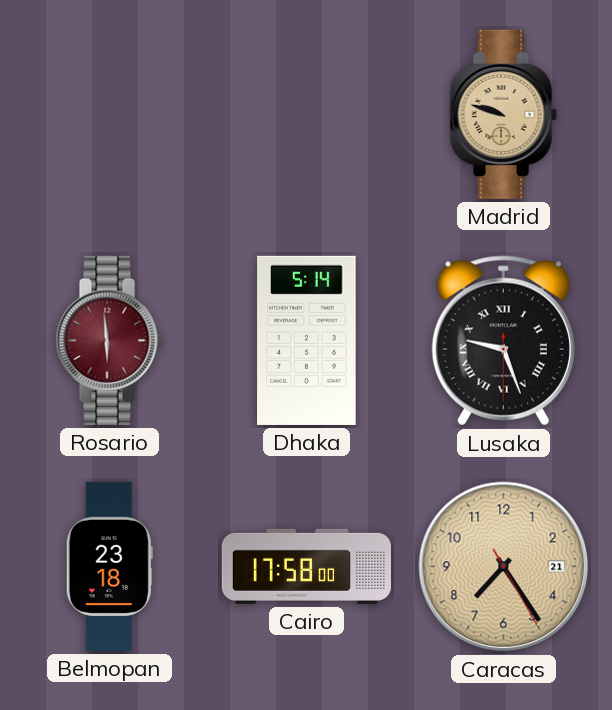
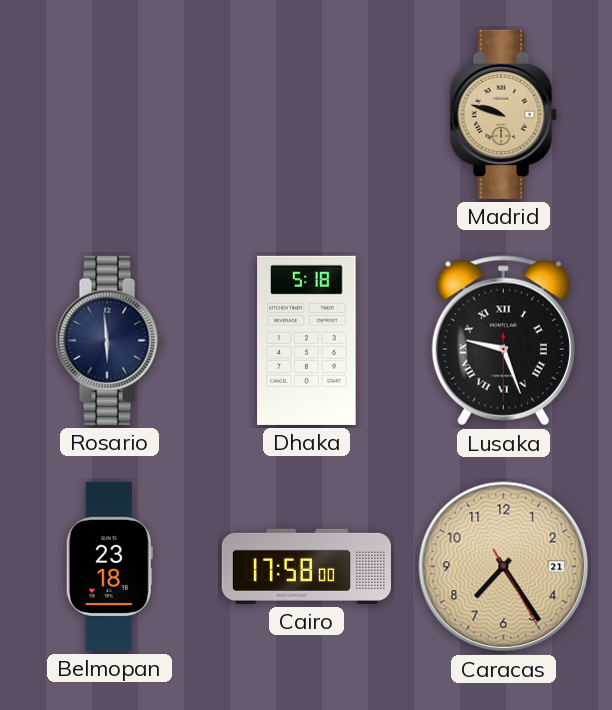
Rosario dial: burgundy -> navy (109, 340)
Dhaka: 5:14 -> 5:18 (307, 340)
